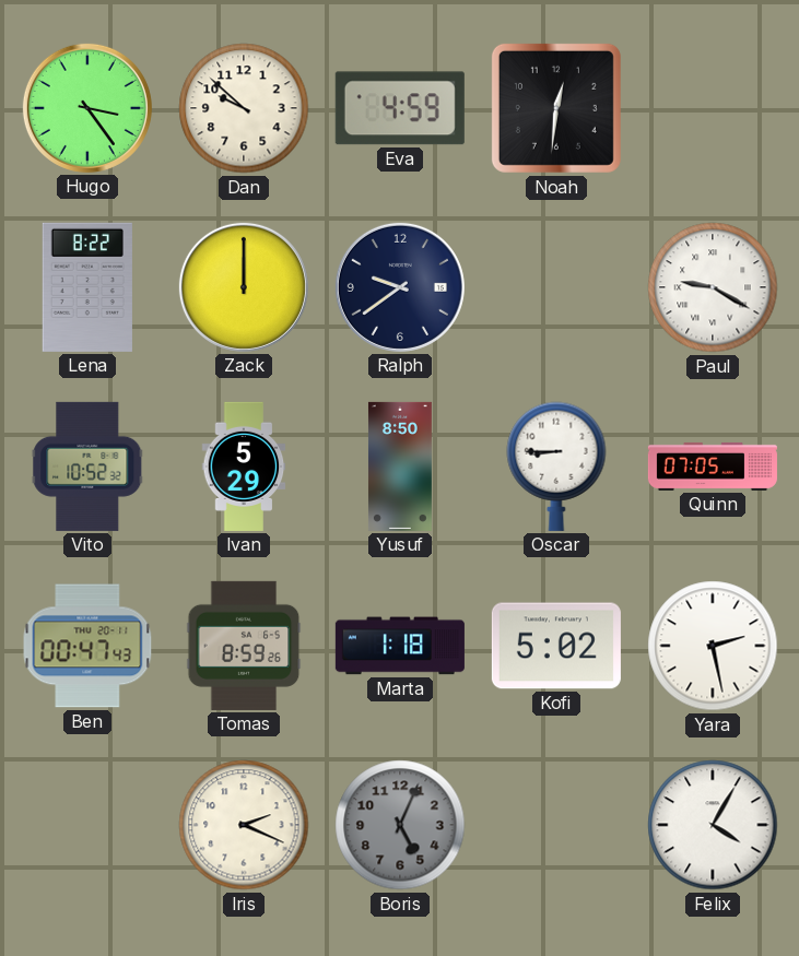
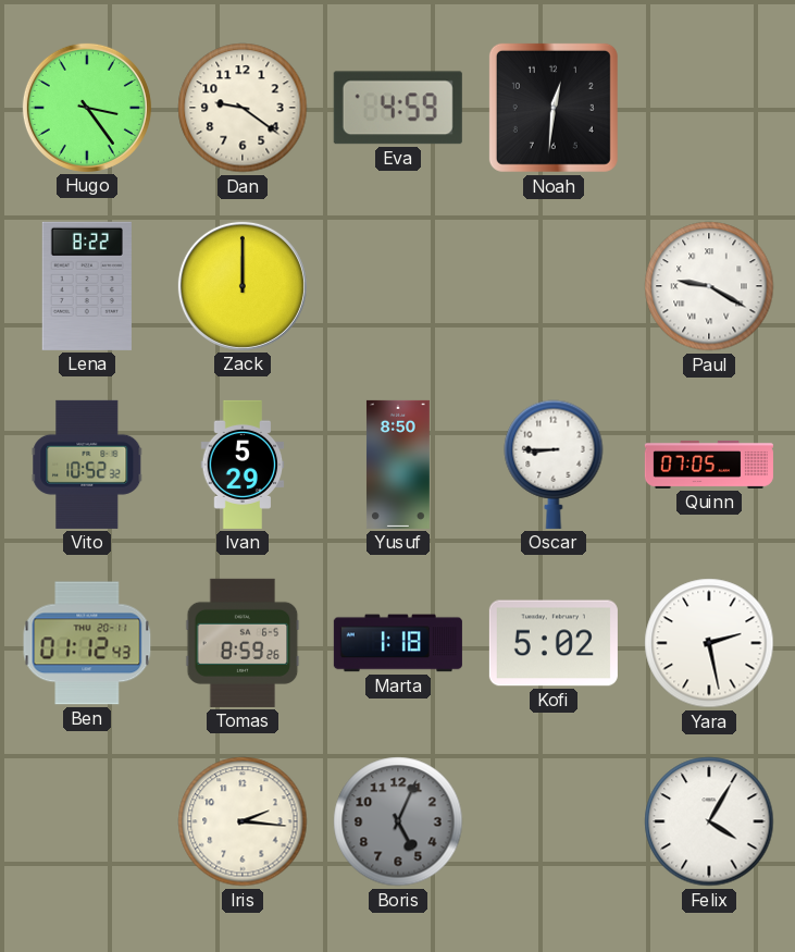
Dan: 9:52 -> 9:21 (243, 108)
Ralph: 9:39 -> none (400, 287)
Ben: 00:47 -> 01:12 (87, 643)
Iris: 2:19 -> 2:16 (243, 821)
